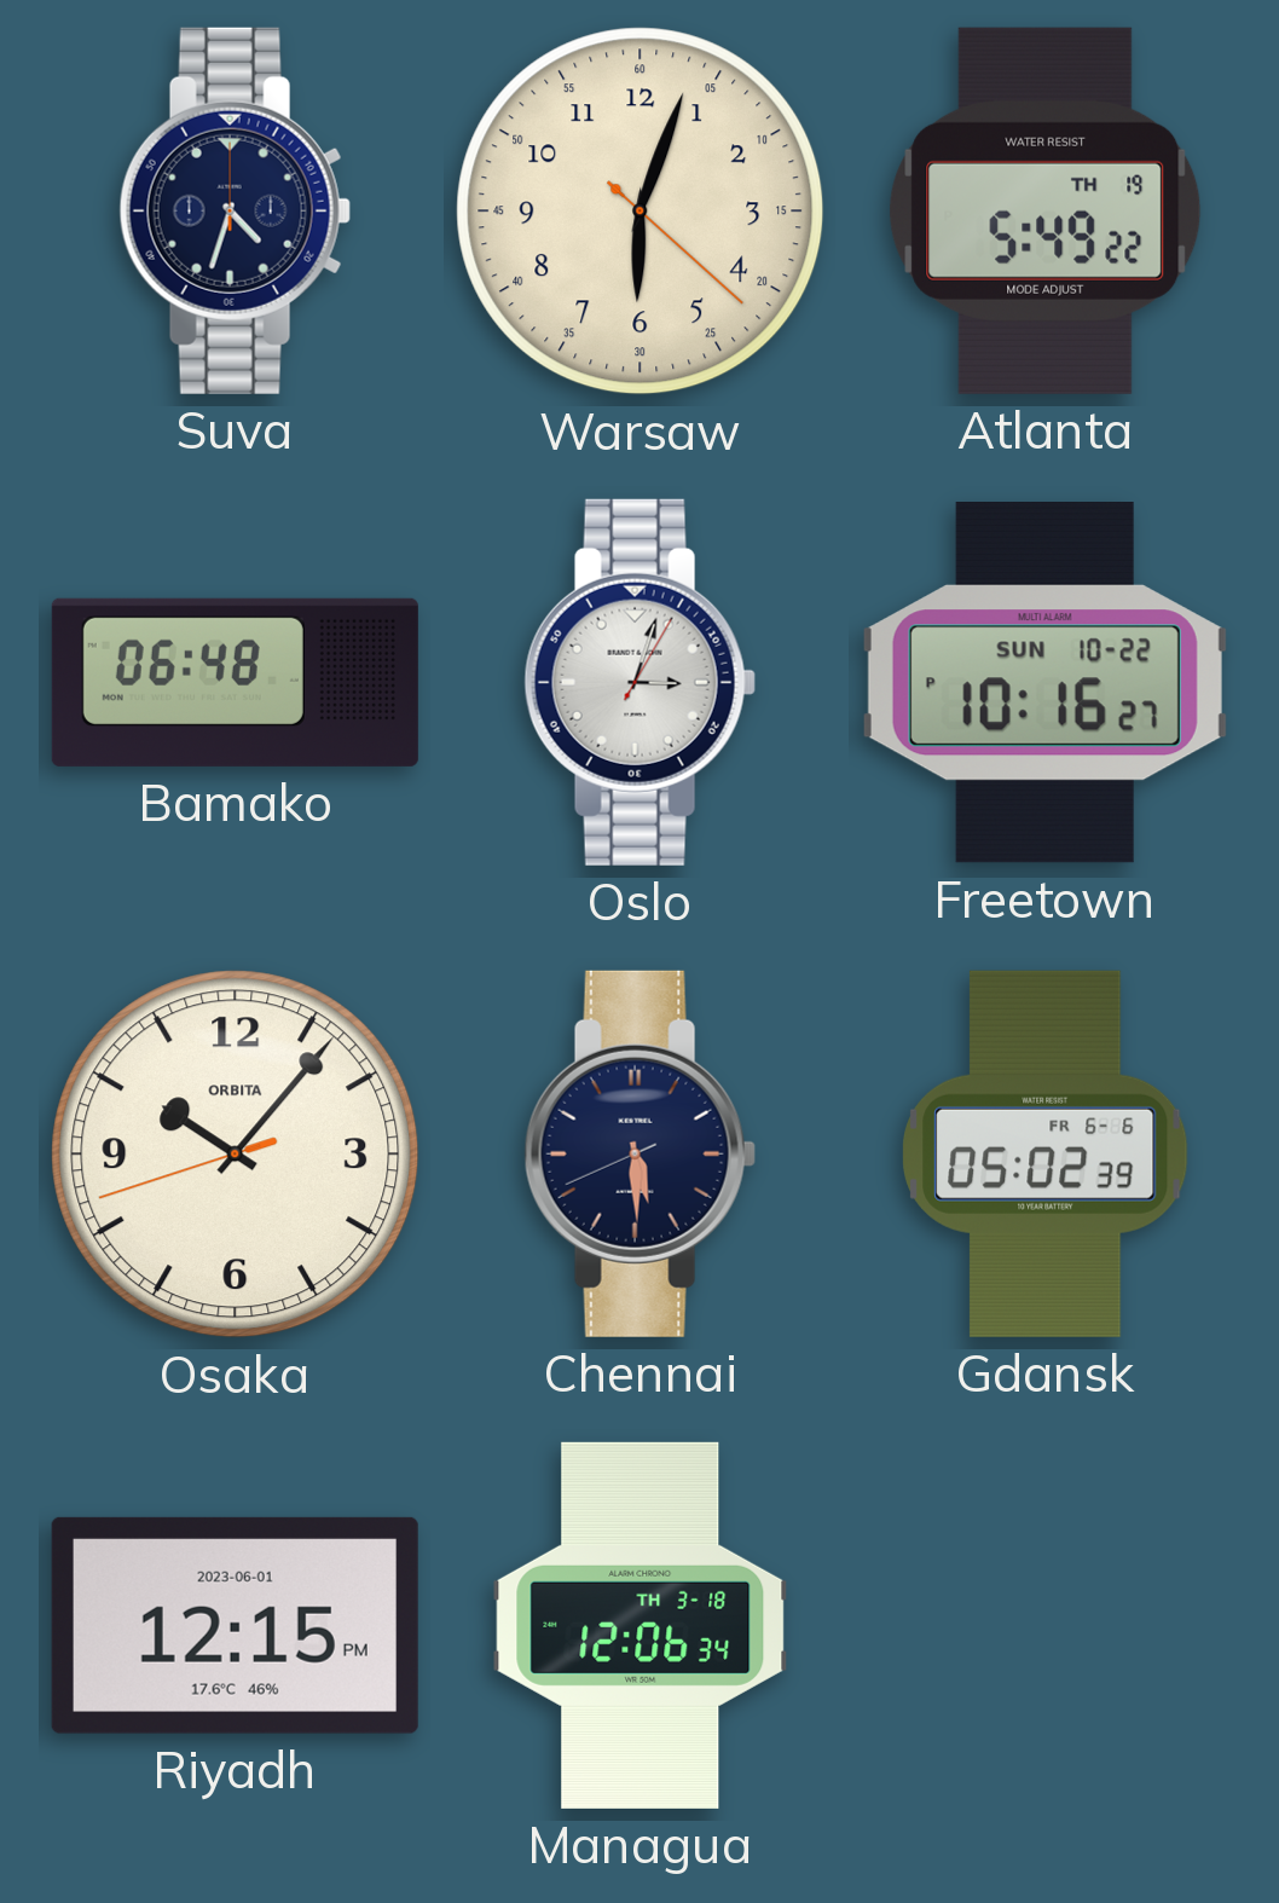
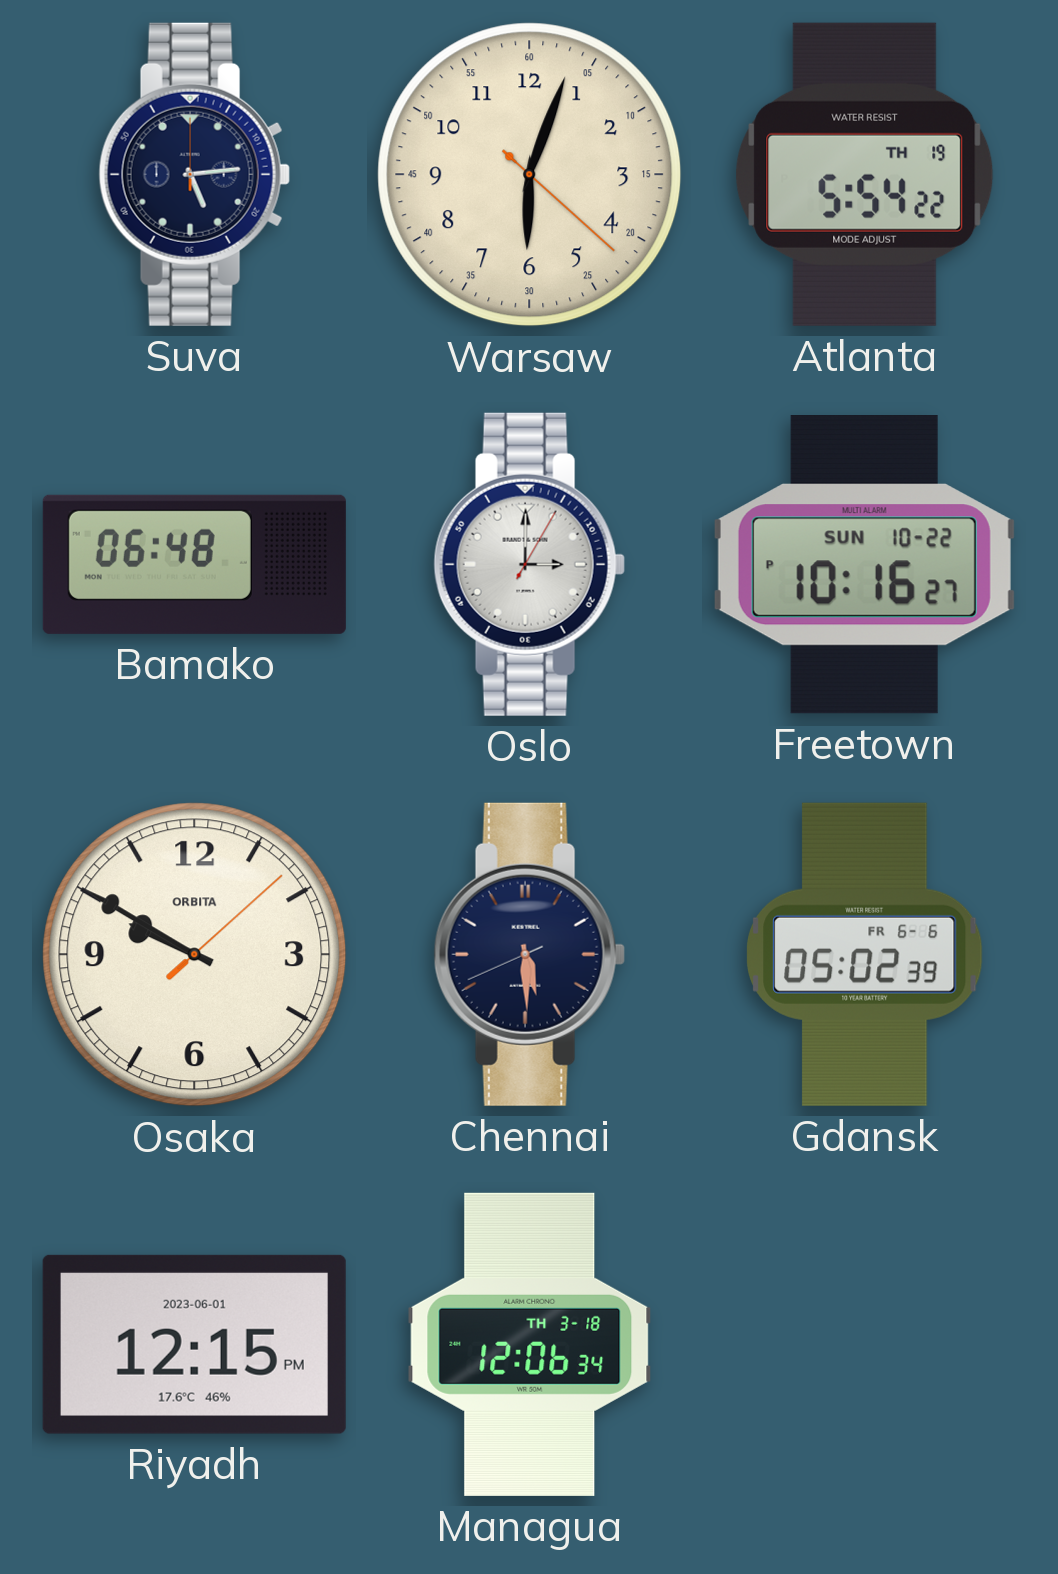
Suva: 4:33 -> 5:14 (194, 174)
Atlanta: 5:49 -> 5:54 (865, 174)
Oslo: 3:03 -> 3:00 (529, 564)
Osaka: 10:06 -> 9:50 (195, 955)
